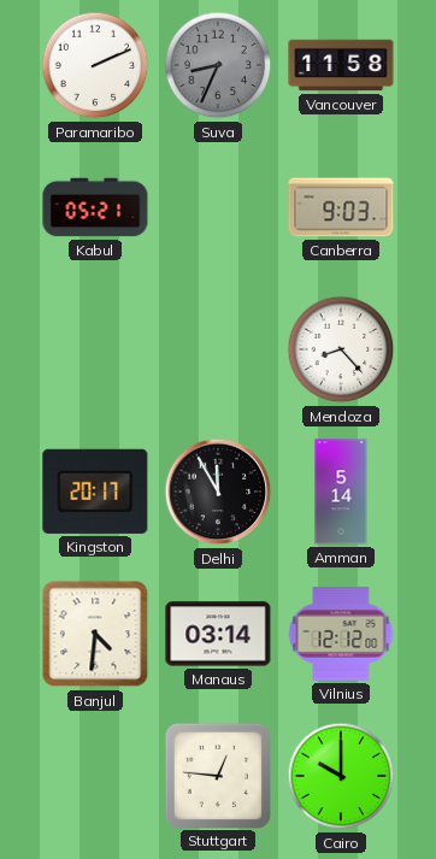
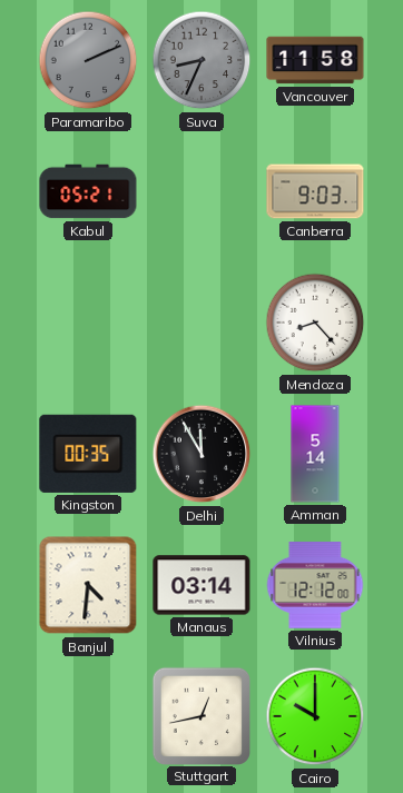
Paramaribo dial: white -> grey (88, 60)
Kingston: 20:17 -> 00:35 (88, 454)
Stuttgart: 12:46 -> 12:43 (200, 715)
